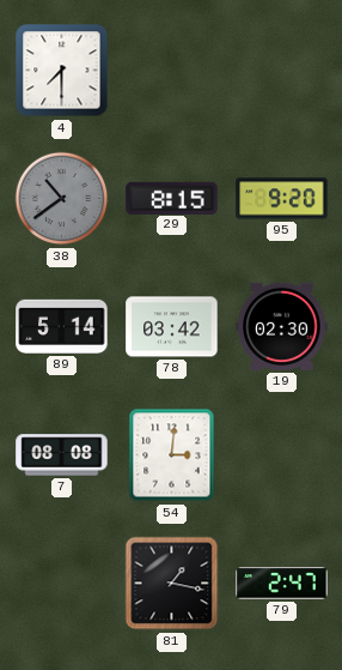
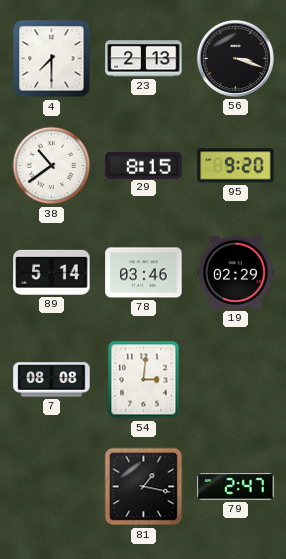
23: none -> 2:13 (144, 59)
56: none -> 3:18 (235, 58)
38 dial: grey -> white (52, 166)
78: 03:42 -> 03:46 (144, 273)
19: 02:30 -> 02:29 (236, 272)
